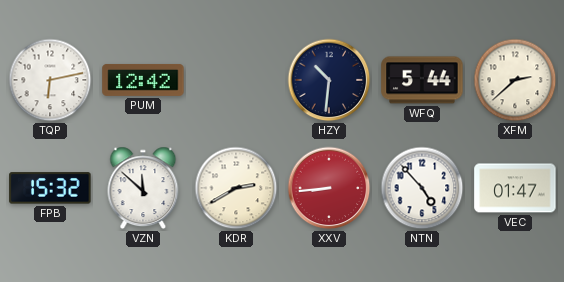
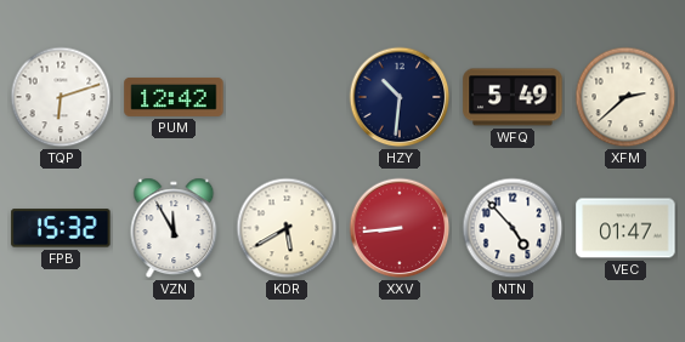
TQP: 6:13 -> 6:12 (61, 97)
WFQ: 5:44 -> 5:49 (513, 97)
VZN: 11:52 -> 11:55 (174, 228)
KDR: 2:40 -> 5:40 (287, 228)
